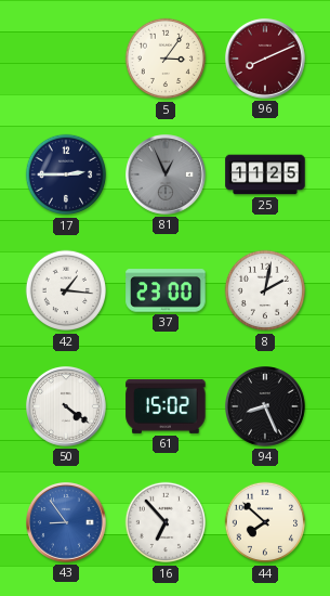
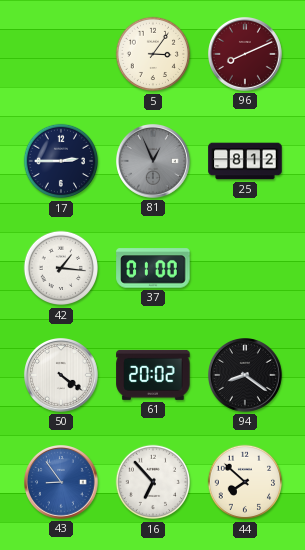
25: 11:25 -> 8:12 (245, 161)
37: 23:00 -> 01:00 (153, 268)
8: 2:02 -> none (265, 290)
61: 15:02 -> 20:02 (153, 375)
94: 8:26 -> 8:21 (246, 376)
